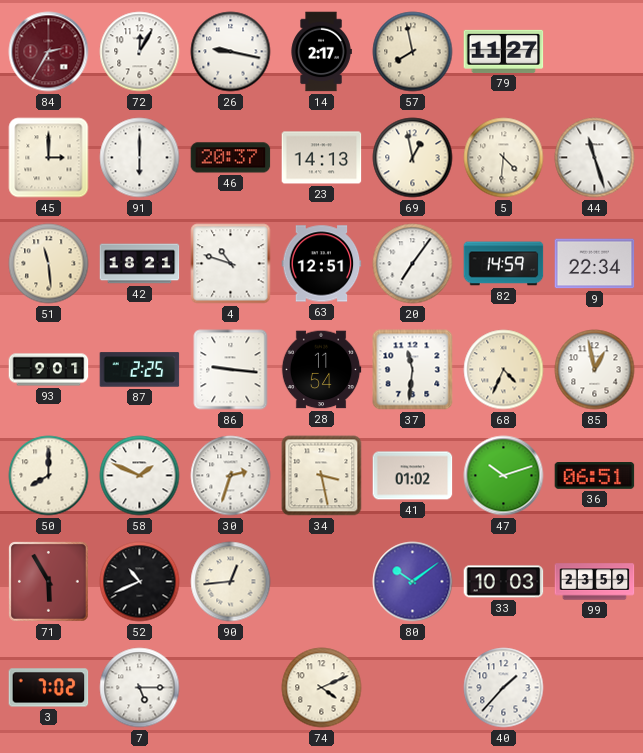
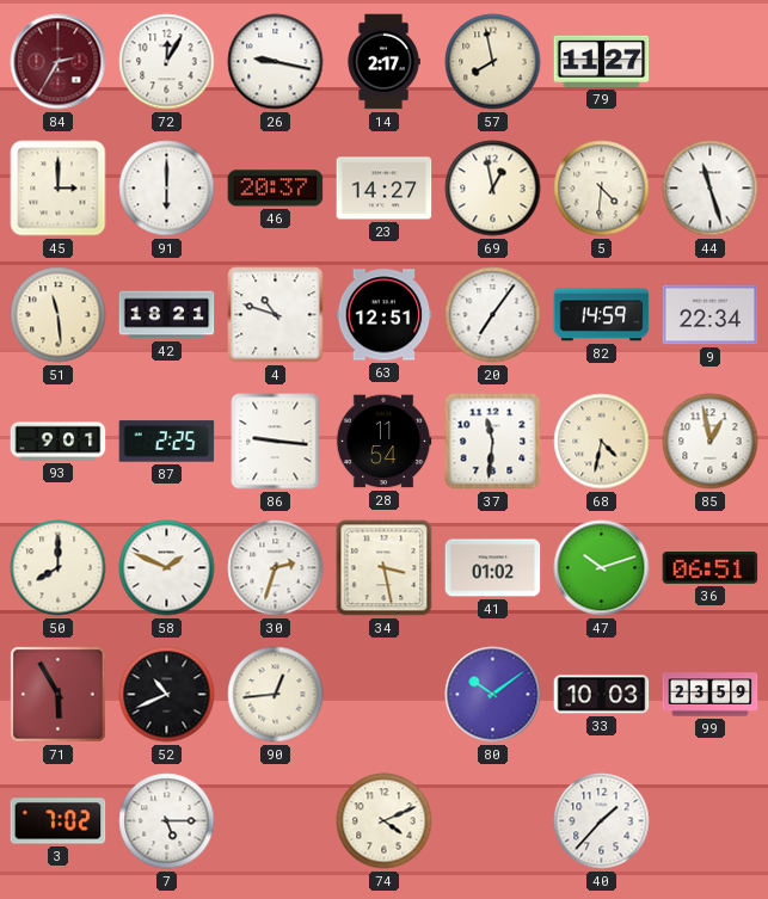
23: 14:13 -> 14:27 (385, 189)
68: 4:34 -> 4:32 (602, 442)
